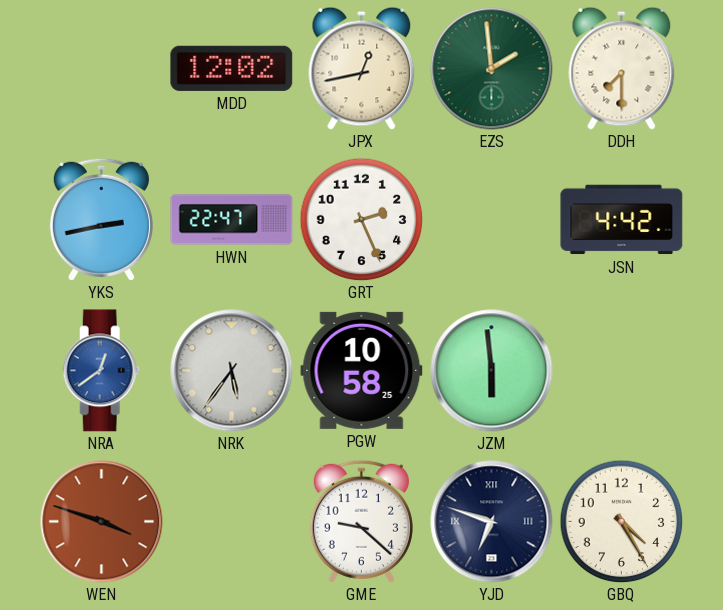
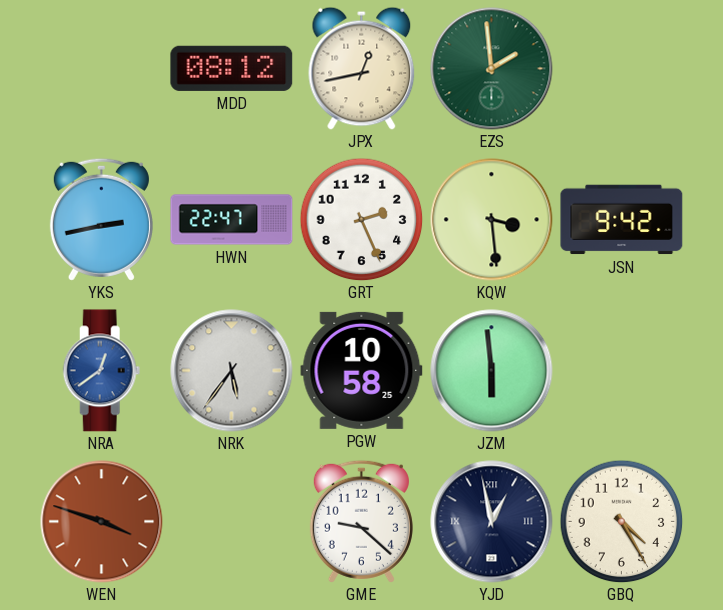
MDD: 12:02 -> 08:12 (232, 68)
DDH: 7:30 -> none (622, 68)
KQW: none -> 3:29 (492, 220)
JSN: 4:42 -> 9:42 (622, 220)
YJD: 6:48 -> 12:58 (492, 522)
